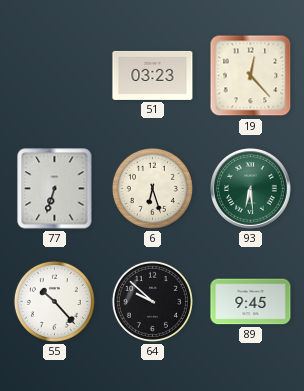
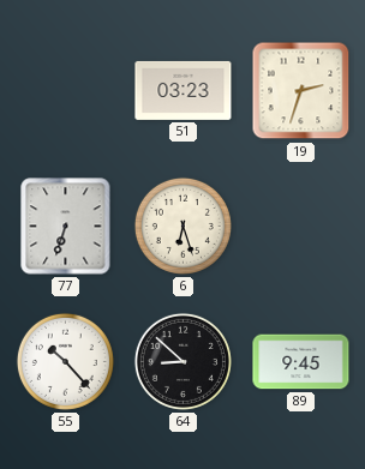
19: 12:23 -> 2:33 (301, 91)
93: 6:29 -> none (251, 189)
64: 9:52 -> 8:52 (182, 361)
